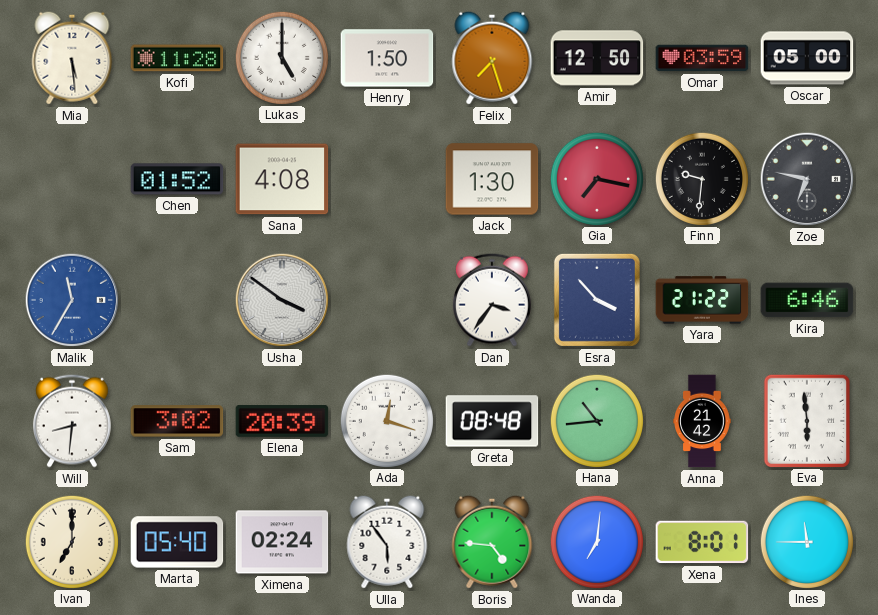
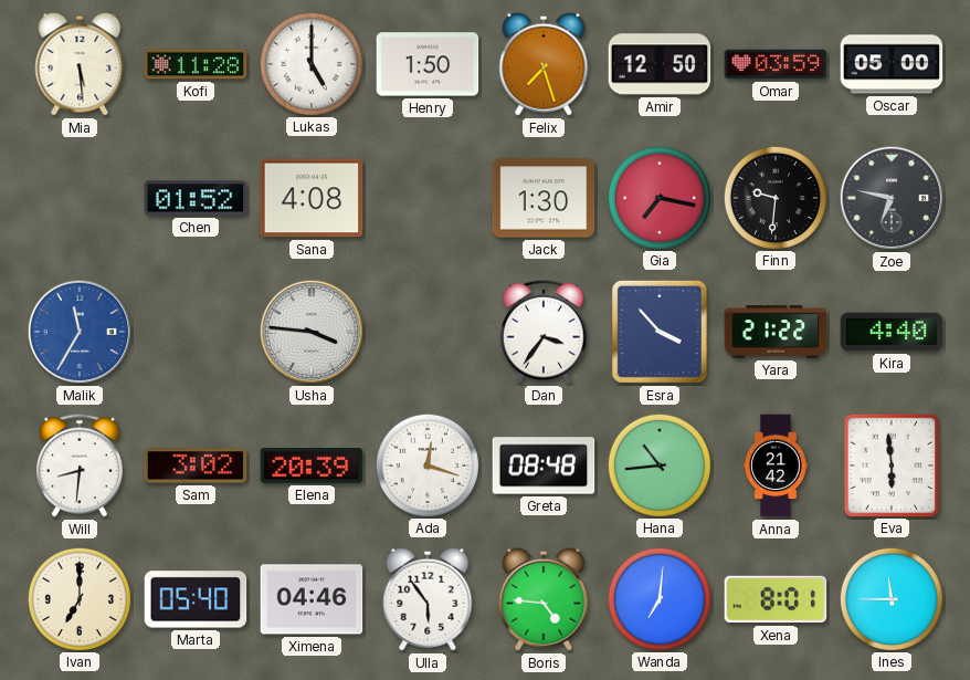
Usha: 3:51 -> 3:46 (312, 332)
Kira: 6:46 -> 4:40 (892, 332)
Ximena: 02:24 -> 04:46 (312, 599)
